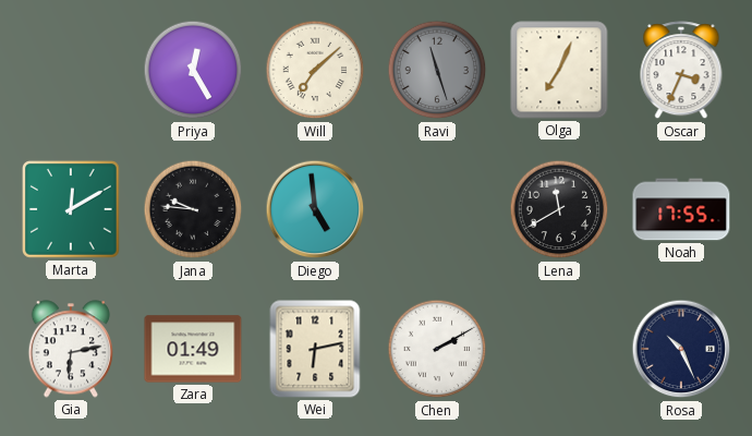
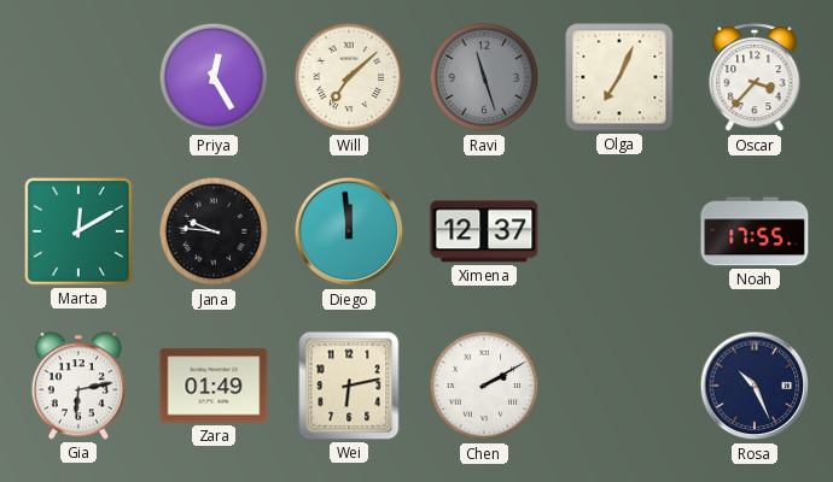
Oscar: 3:34 -> 3:37 (755, 78)
Diego: 4:59 -> 11:59 (349, 231)
Ximena: none -> 12:37 (484, 231)
Lena: 11:40 -> none (559, 209)
